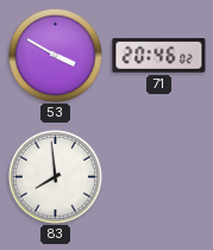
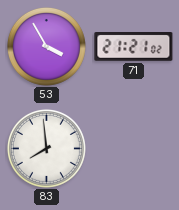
53: 3:50 -> 3:55 (46, 46)
71: 20:46 -> 21:21 (134, 47)
